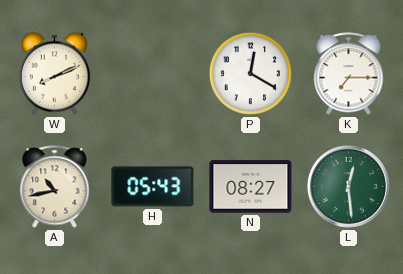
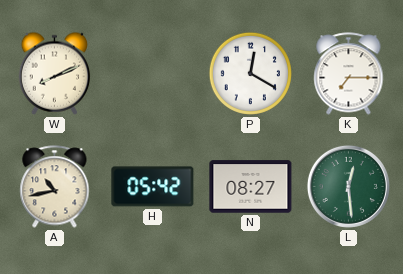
H: 05:43 -> 05:42 (153, 187)
